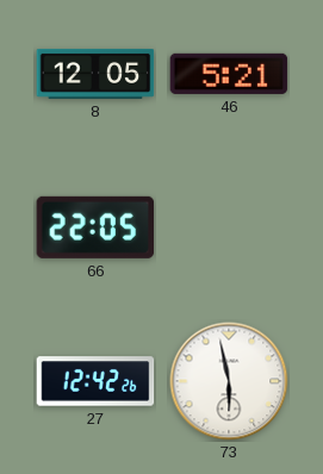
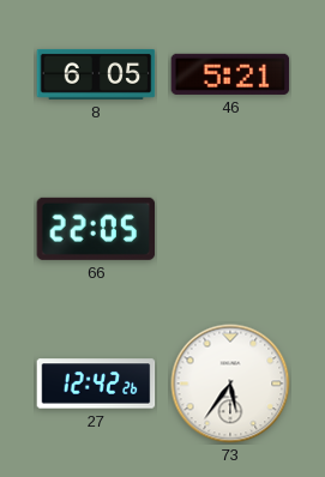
8: 12:05 -> 6:05 (96, 74)
73: 5:58 -> 5:36 (230, 384)
